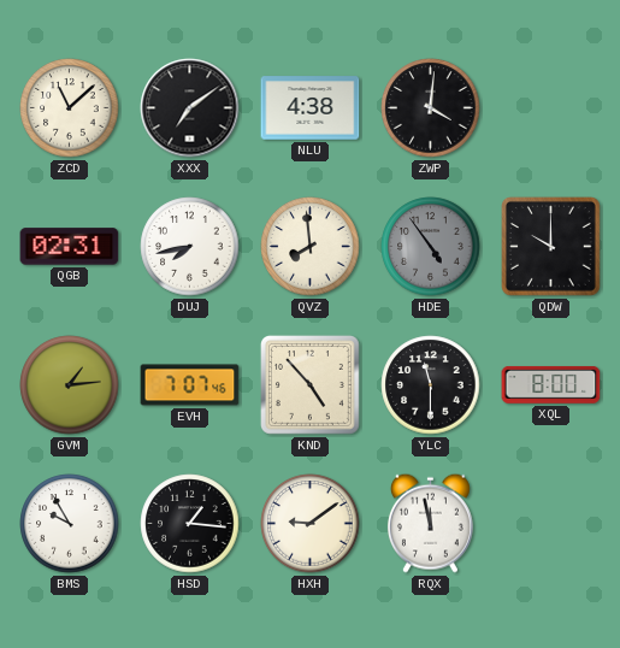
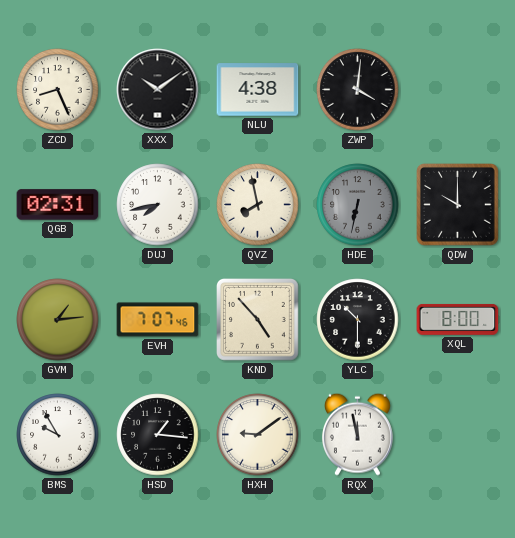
ZCD: 11:08 -> 8:26 (58, 90)
XXX: 7:09 -> 10:09 (158, 90)
QVZ: 7:59 -> 7:58 (258, 205)
HDE: 4:54 -> 6:32 (358, 205)
YLC: 11:30 -> 10:30 (358, 320)
